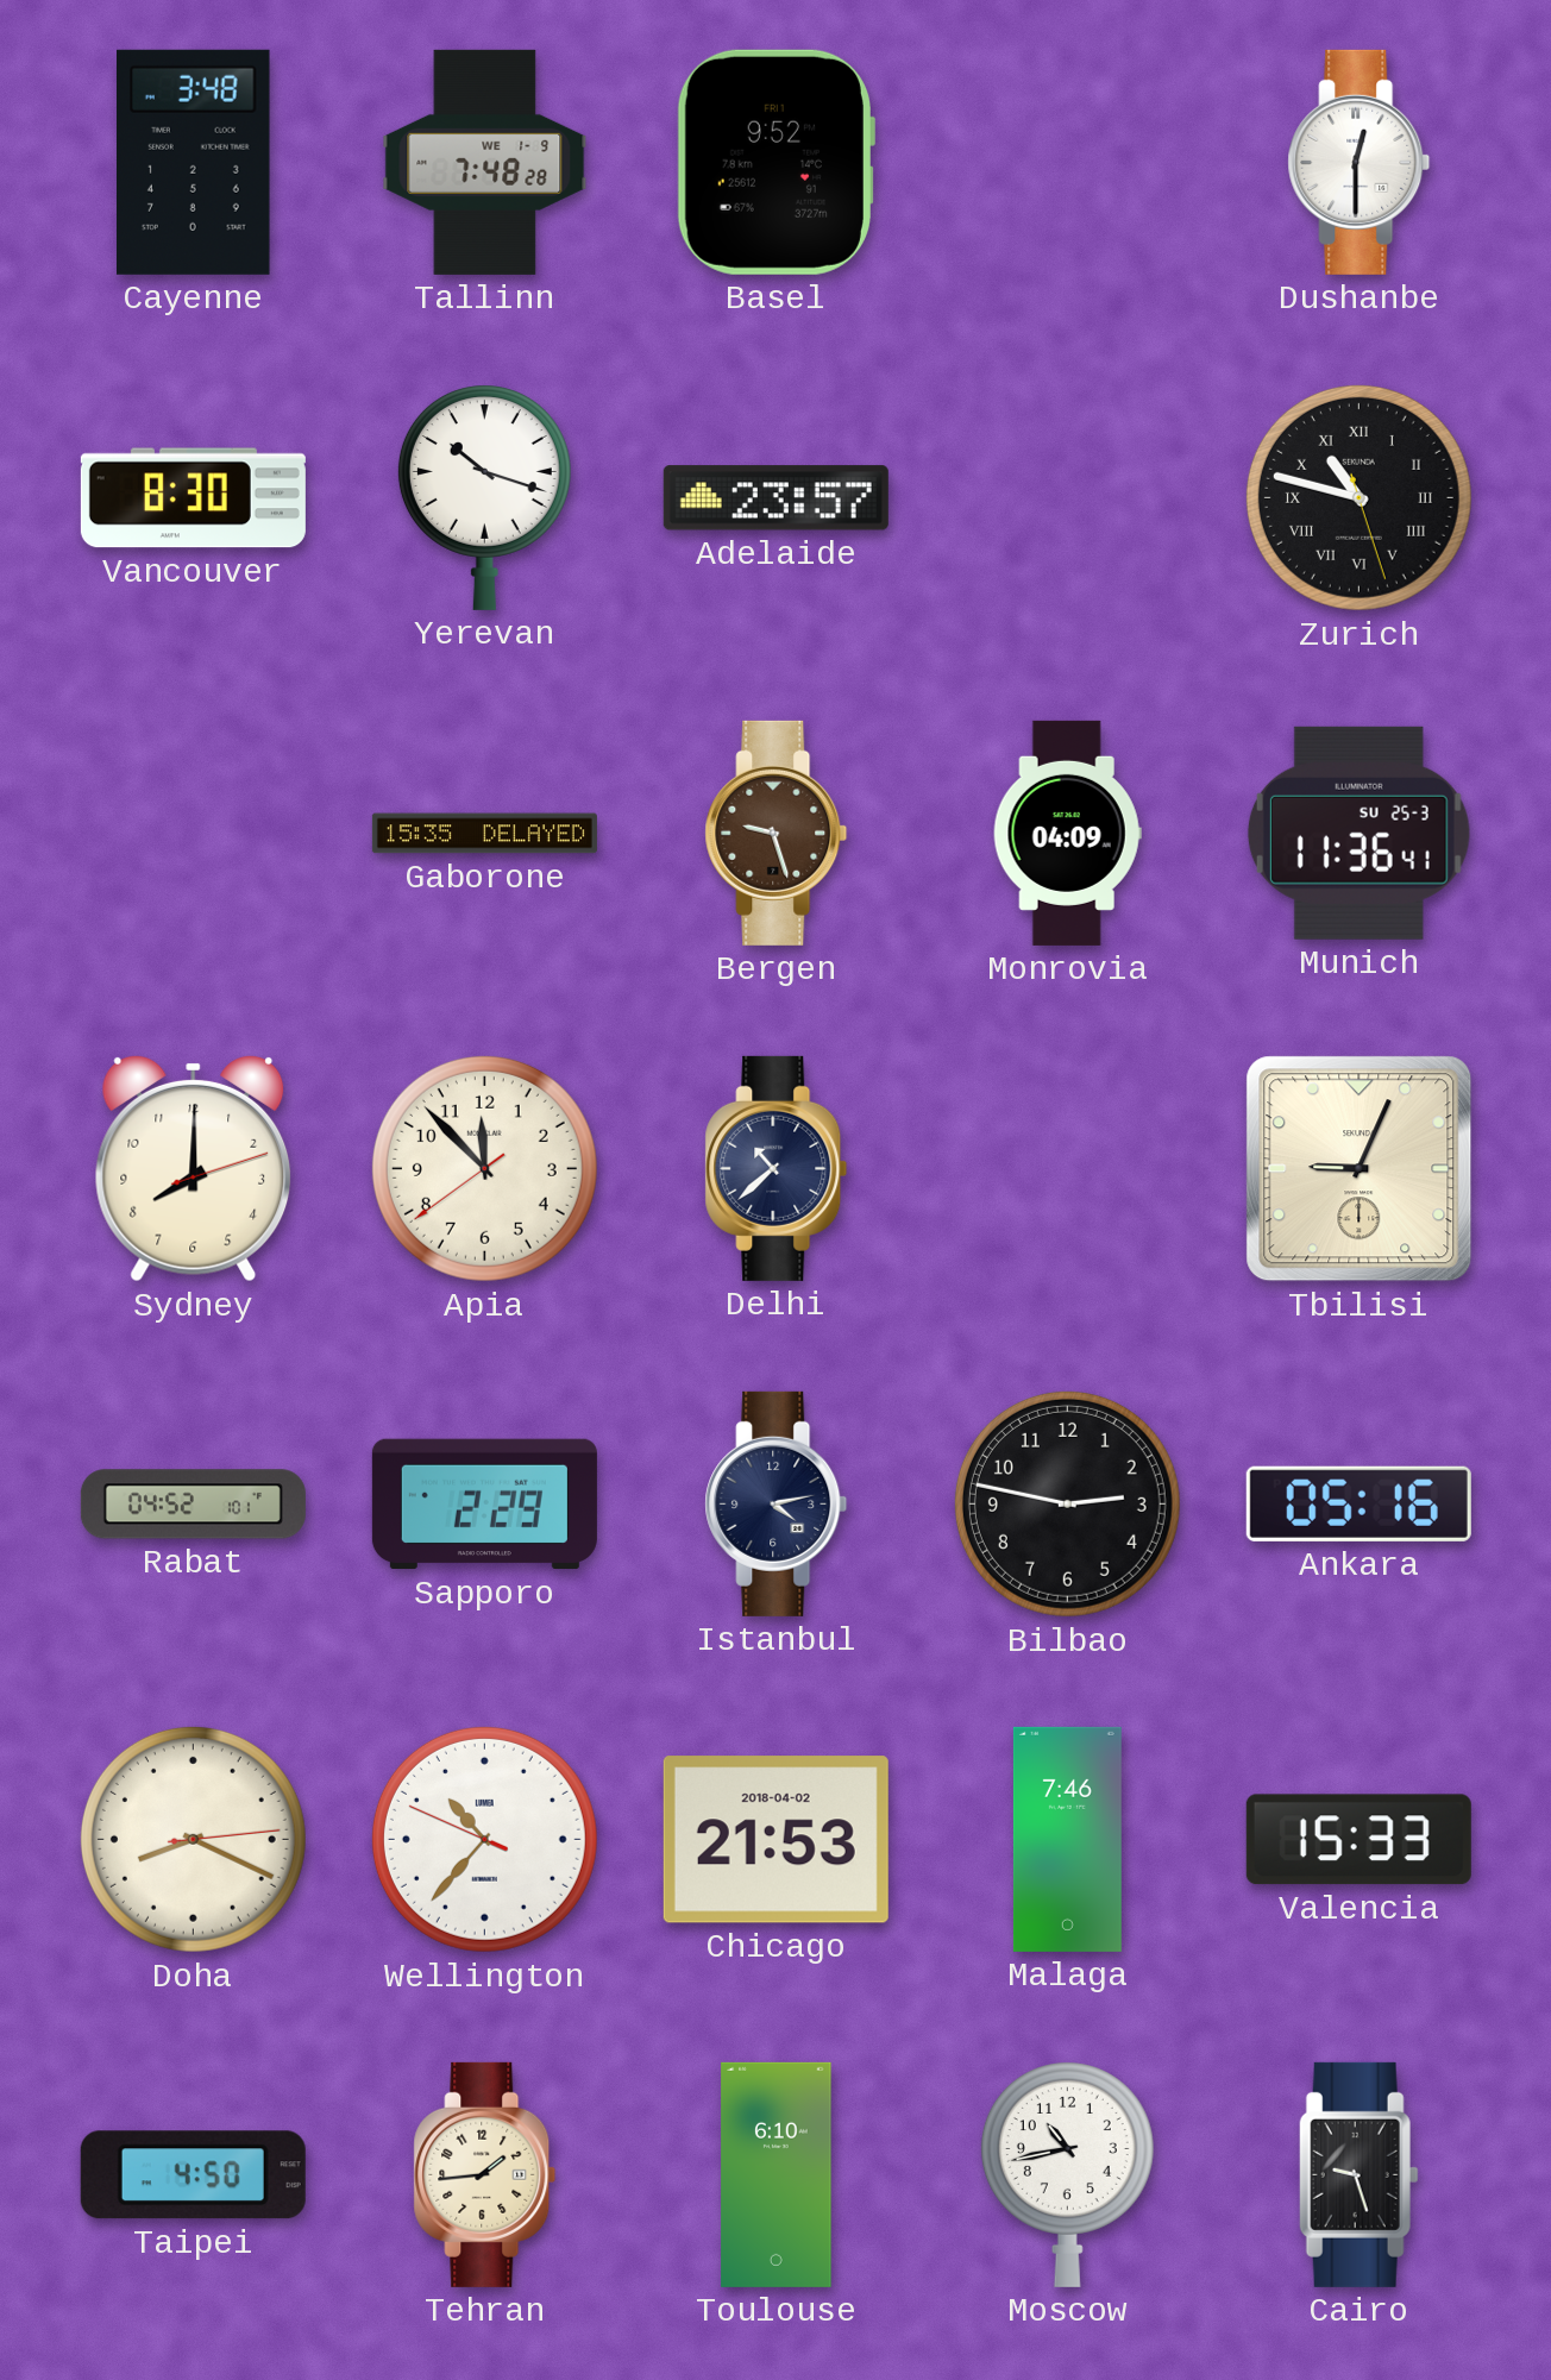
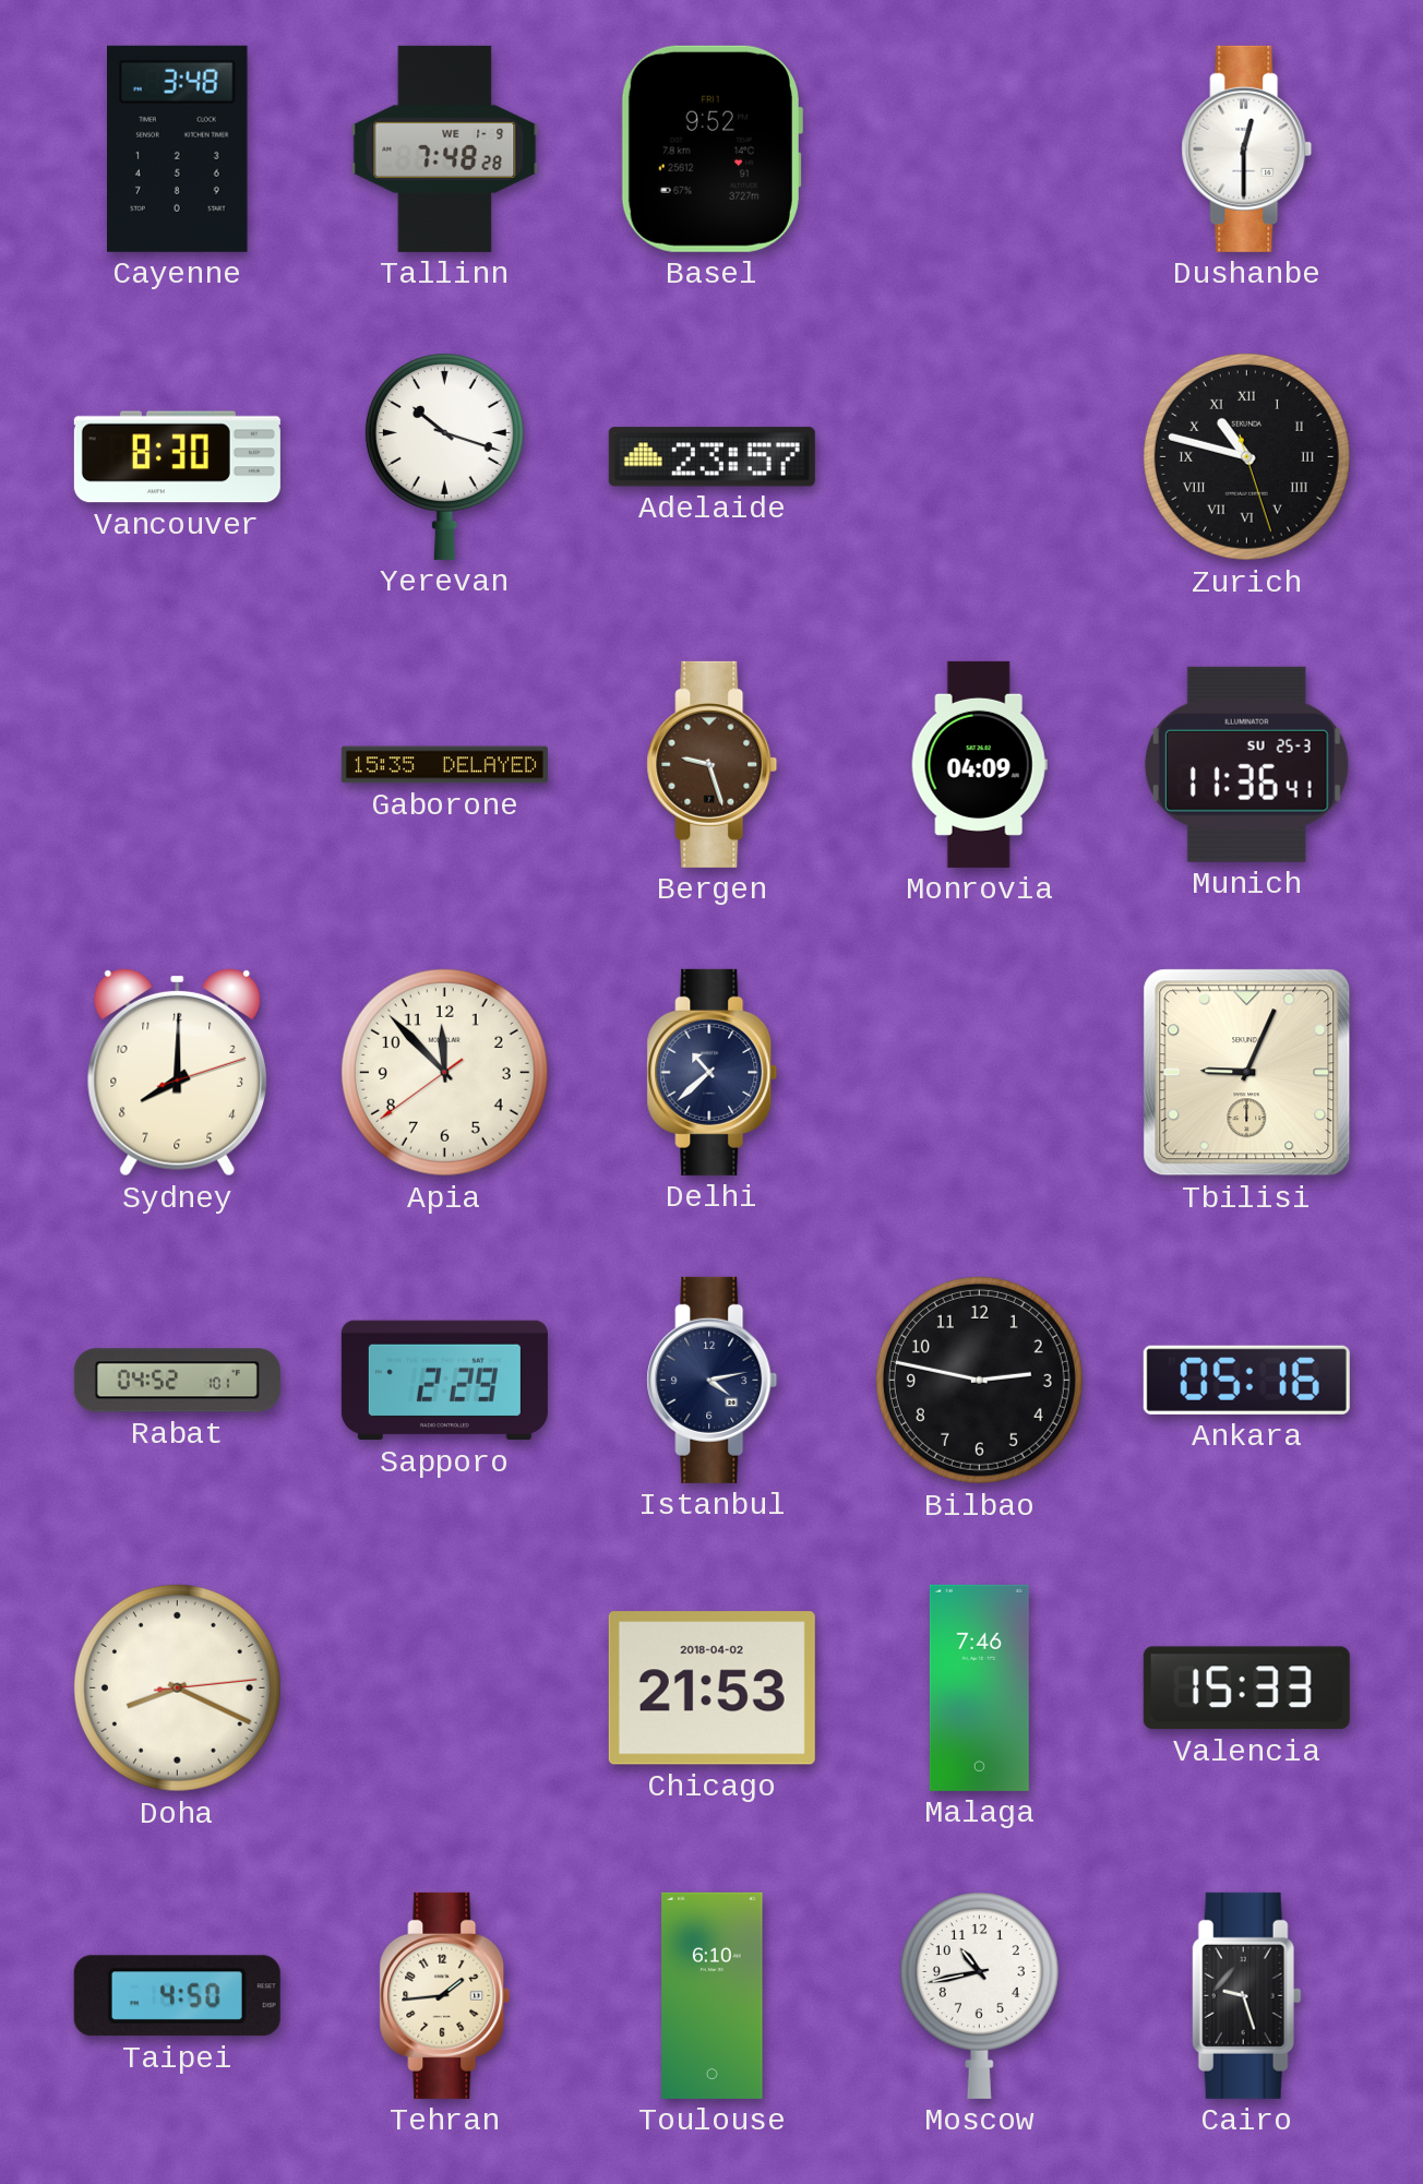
Wellington: 10:36 -> none (484, 1839)
